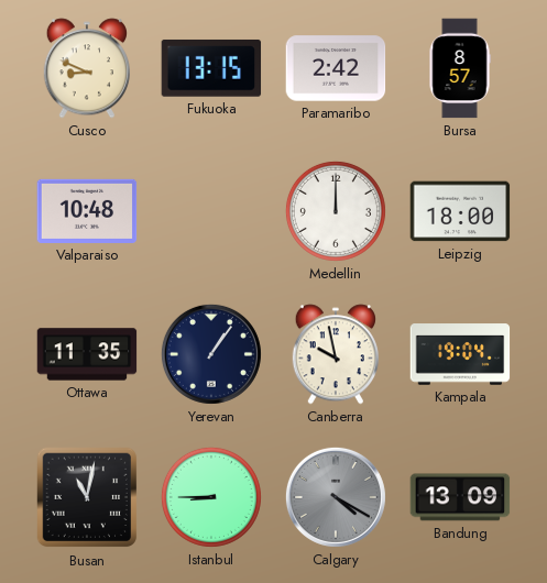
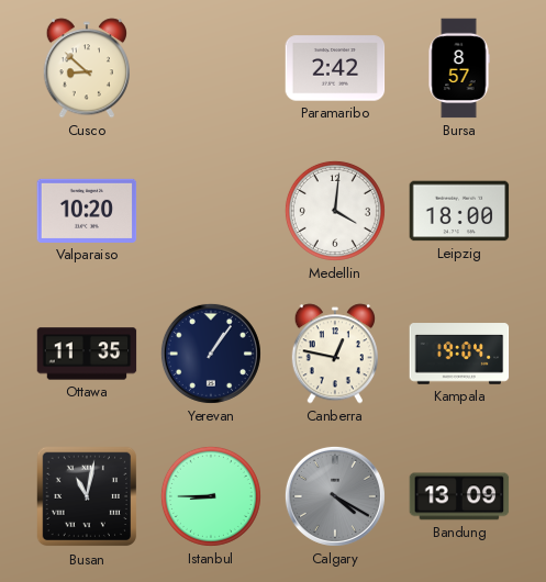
Cusco: 8:49 -> 8:52 (87, 68)
Fukuoka: 13:15 -> none (211, 68)
Valparaiso: 10:48 -> 10:20 (87, 211)
Medellin: 12:00 -> 4:01 (335, 211)
Canberra: 9:58 -> 12:47 (335, 354)
